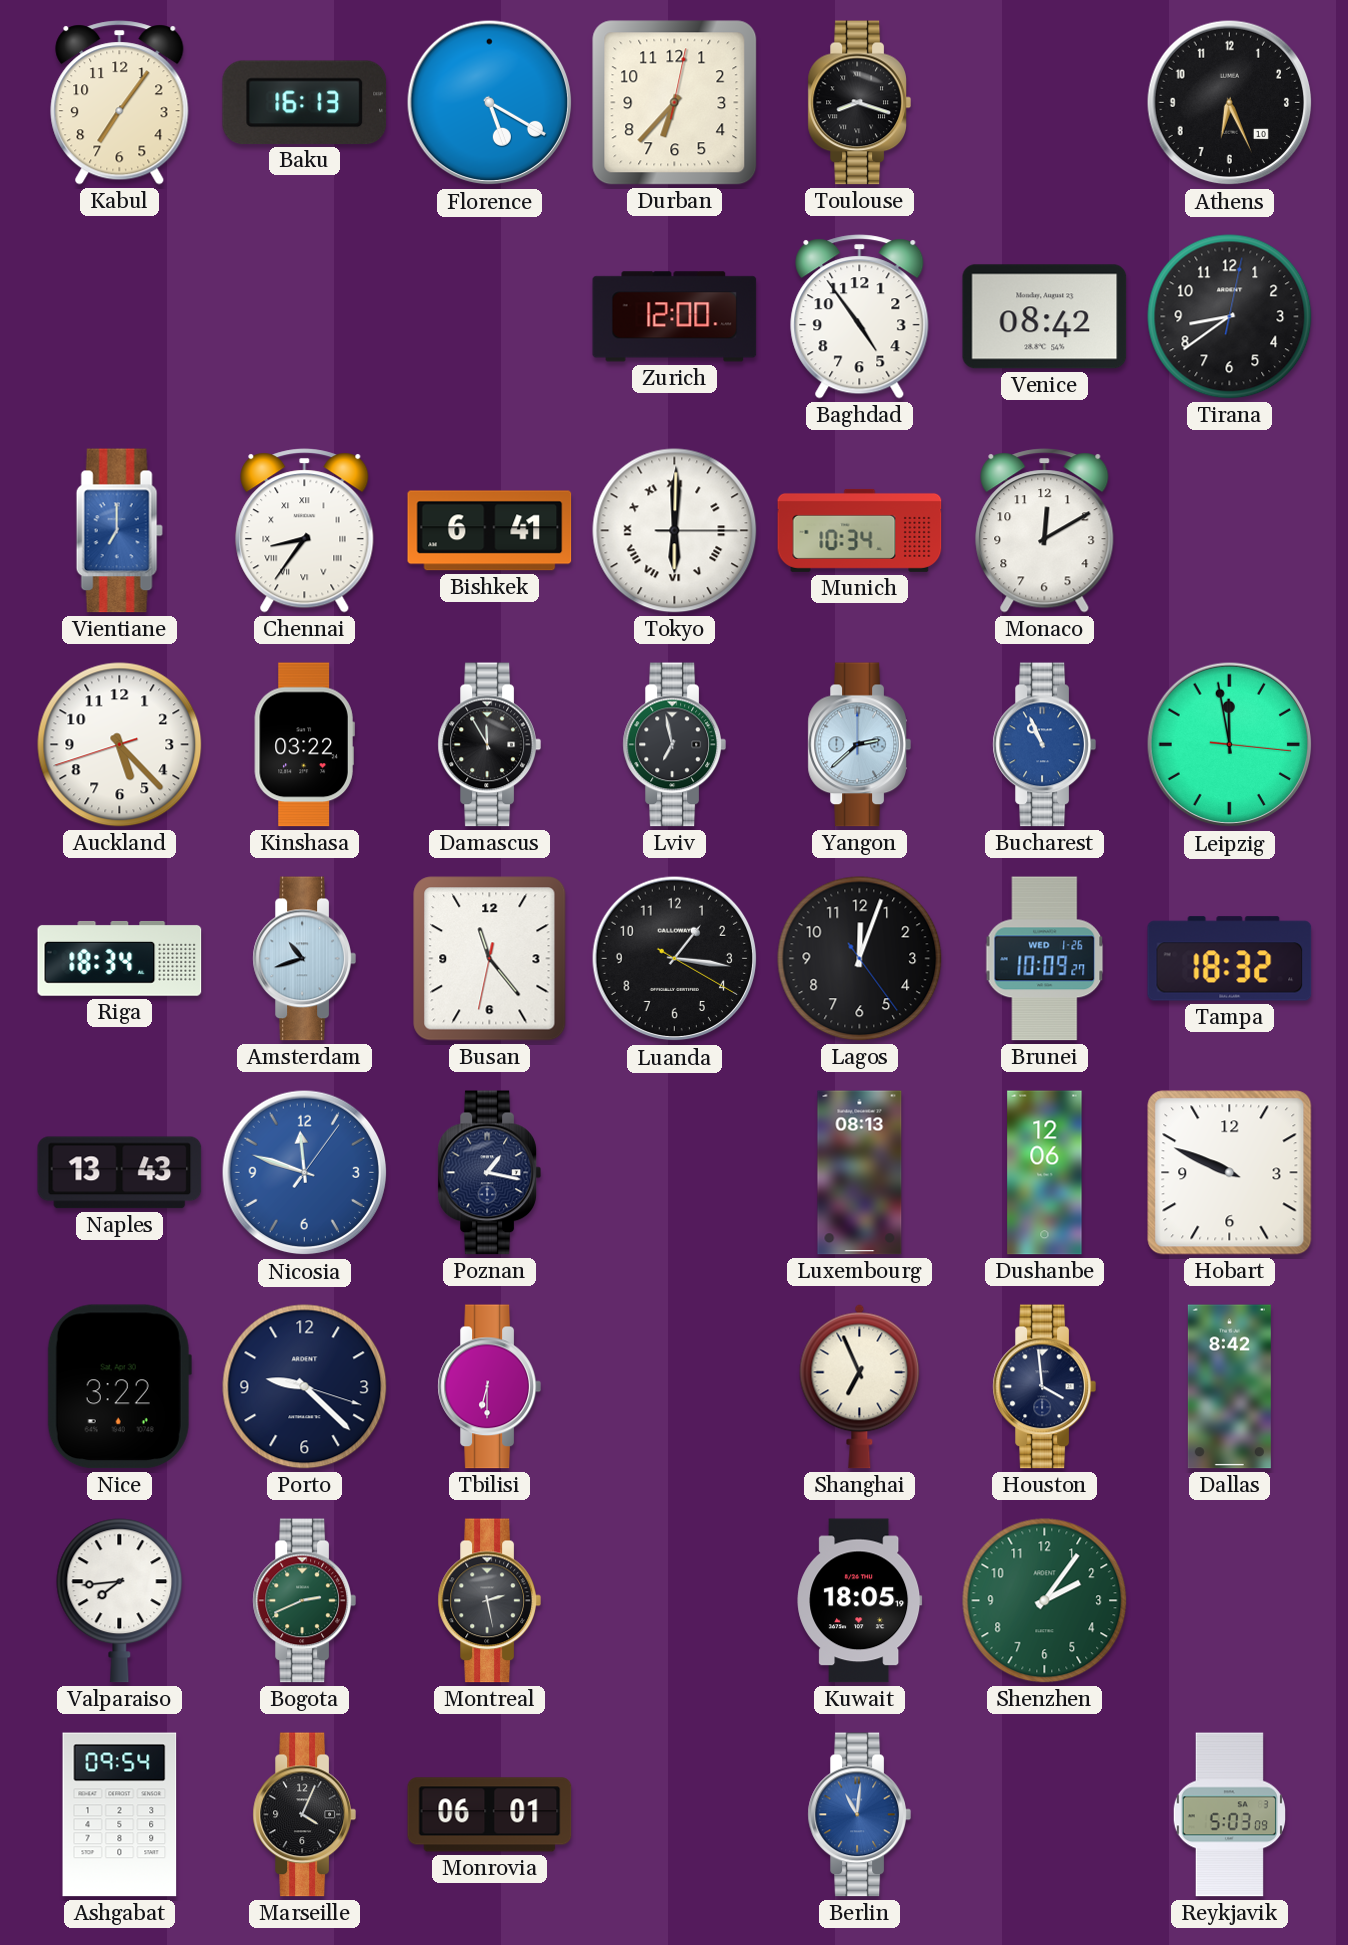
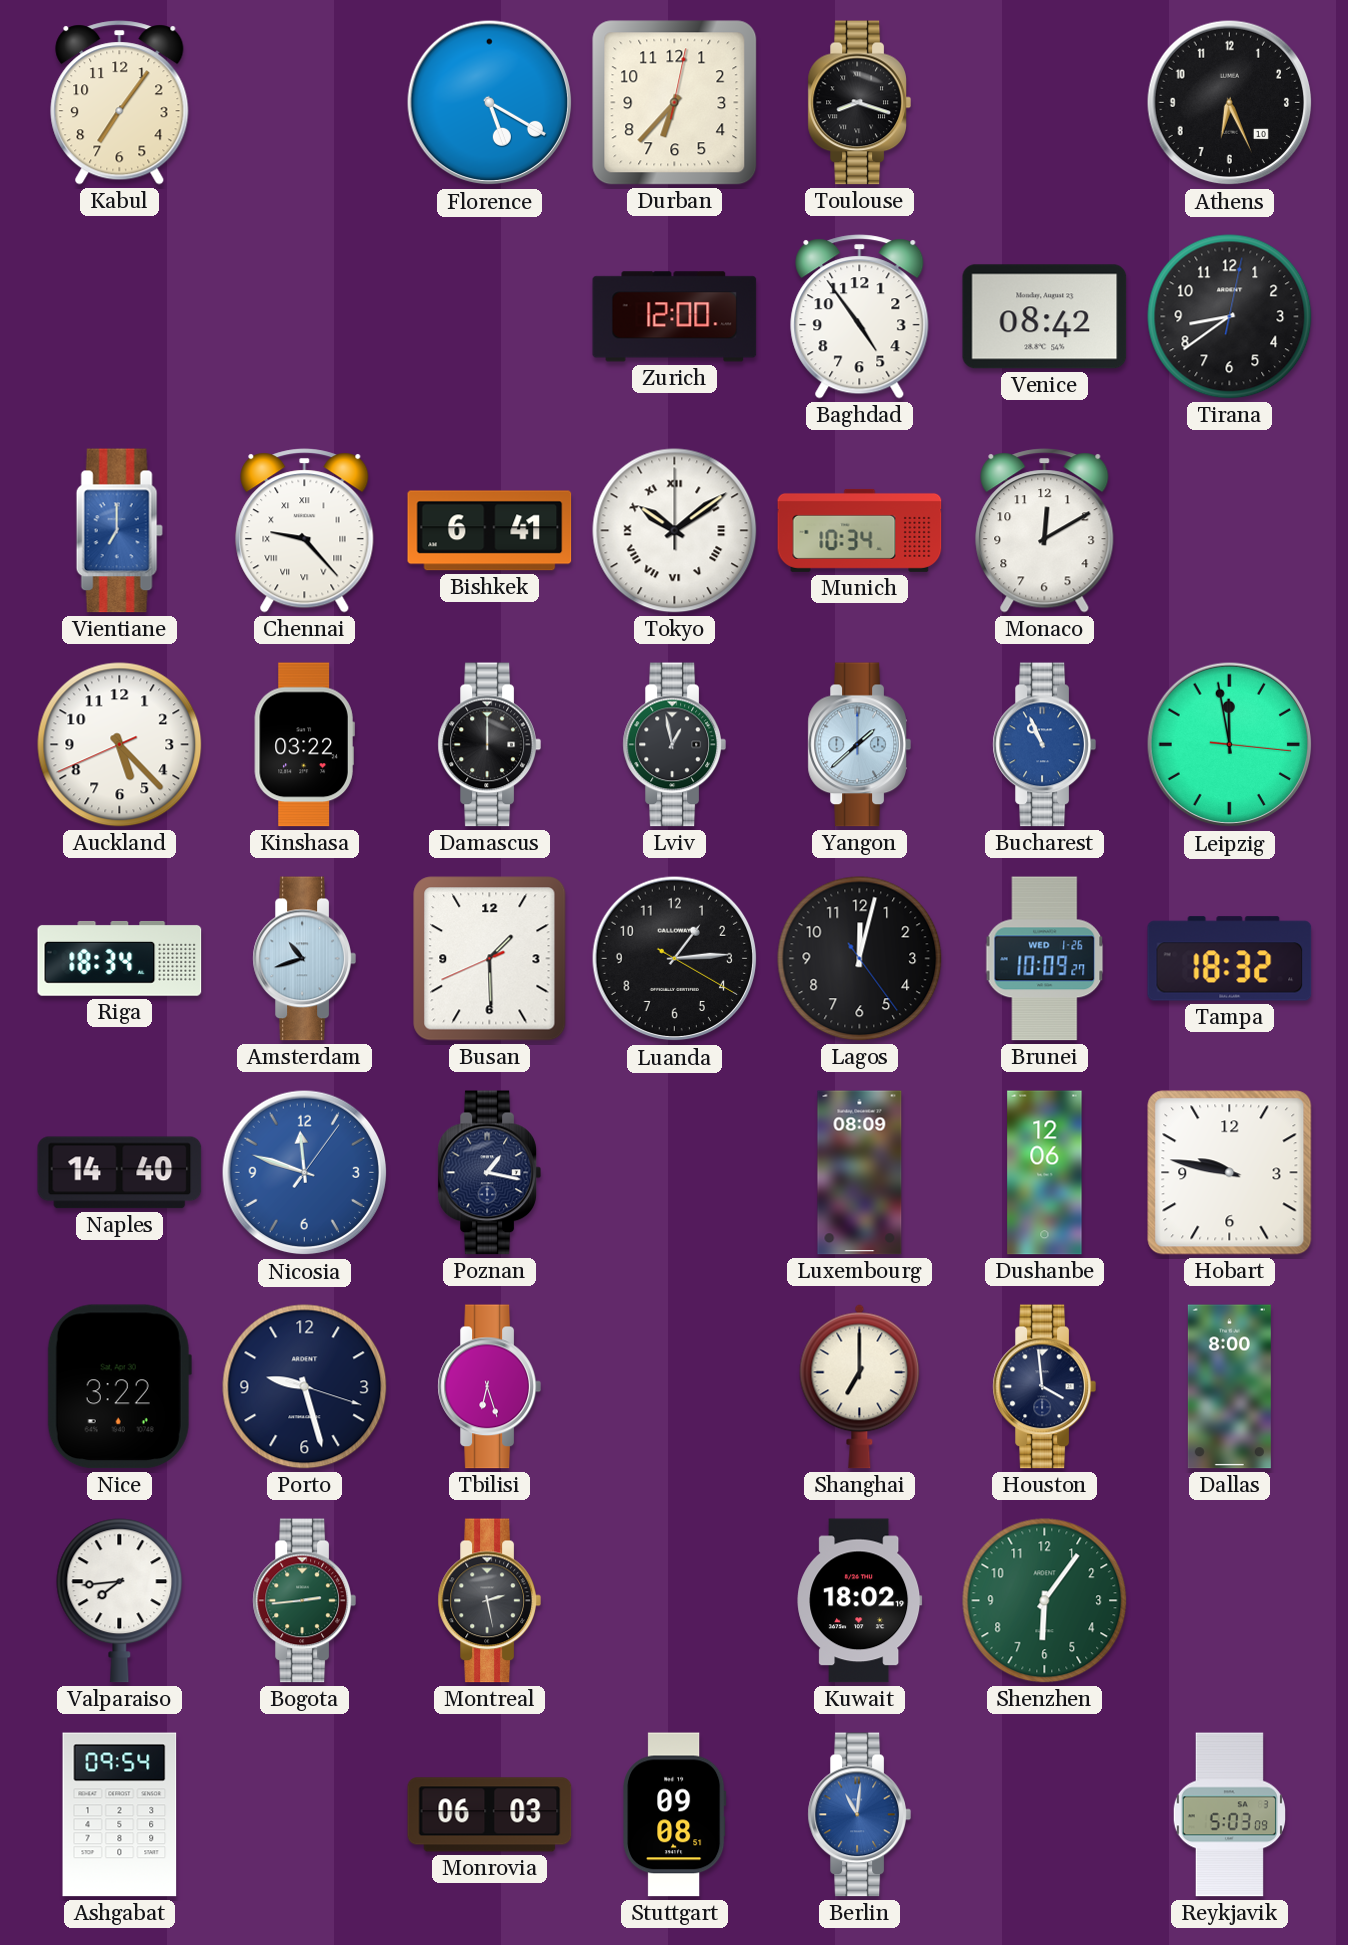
Baku: 16:13 -> none (305, 102)
Chennai: 8:36 -> 9:23 (305, 531)
Tokyo: 6:00 -> 10:09 (675, 531)
Auckland: 5:22:42 -> 5:22:41 (120, 745)
Damascus: 11:55 -> 12:00 (489, 745)
Lviv: 6:58 -> 12:58 (674, 745)
Yangon: 2:38 -> 1:38 (859, 745)
Busan: 11:23 -> 1:29 (490, 959)
Luanda: 1:16 -> 1:14 (675, 959)
Lagos: 12:03 -> 12:02 (860, 959)
Naples: 13:43 -> 14:40 (120, 1173)
Luxembourg: 08:13 -> 08:09 (860, 1173)
Hobart: 9:49 -> 9:47 (1230, 1173)
Porto: 9:22 -> 9:27 (305, 1387)
Tbilisi: 6:30 -> 6:27 (489, 1387)
Shanghai: 6:56 -> 7:00 (860, 1386)
Dallas: 8:42 -> 8:00 (1229, 1387)
Bogota: 2:41 -> 2:44 (304, 1601)
Kuwait: 18:05 -> 18:02 (860, 1601)
Shenzhen: 2:06 -> 6:06 (1045, 1601)
Marseille: 4:04 -> none (304, 1815)
Monrovia: 06:01 -> 06:03 (490, 1815)
Stuttgart: none -> 09:08 (675, 1815)
